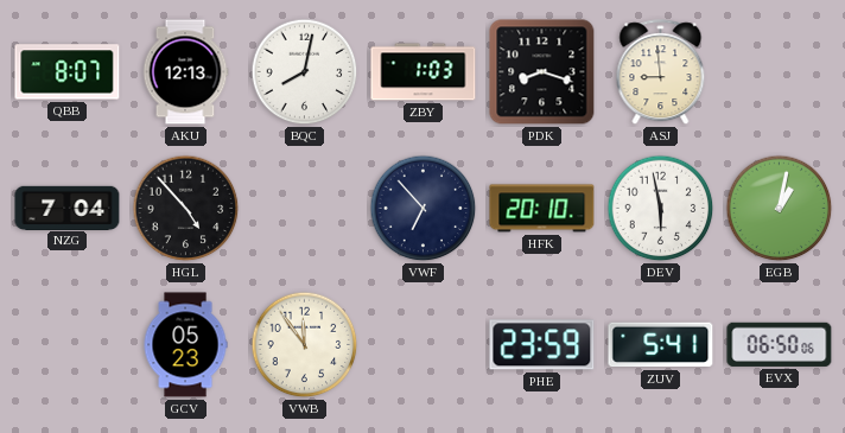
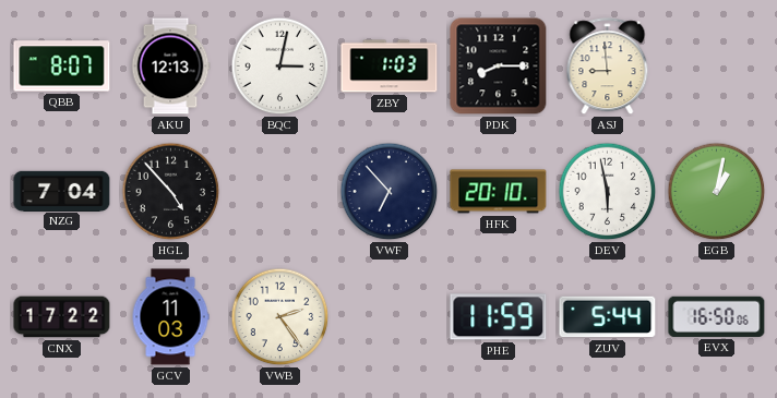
BQC: 8:02 -> 3:02 (280, 67)
PDK: 8:18 -> 8:15 (499, 67)
CNX: none -> 17:22 (62, 317)
GCV: 05:23 -> 11:03 (170, 317)
VWB: 11:54 -> 2:24 (280, 317)
PHE: 23:59 -> 11:59 (499, 317)
ZUV: 5:41 -> 5:44 (608, 317)
EVX: 06:50 -> 16:50 (717, 316)
